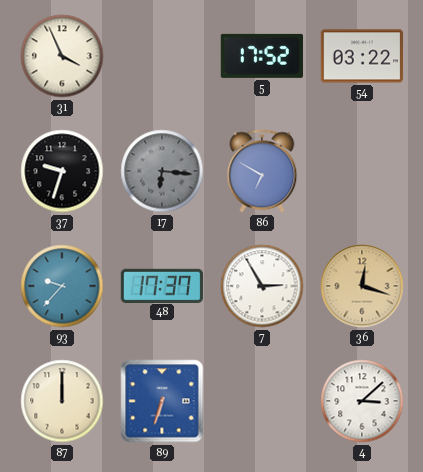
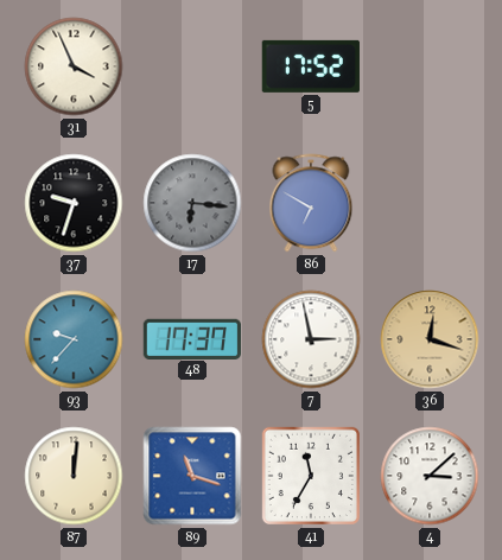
54: 03:22 -> none (362, 56)
7: 2:55 -> 2:58 (311, 339)
87: 12:00 -> 12:01 (74, 476)
89: 6:33 -> 11:18 (192, 476)
41: none -> 11:35 (311, 476)
